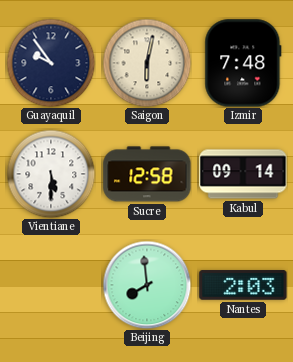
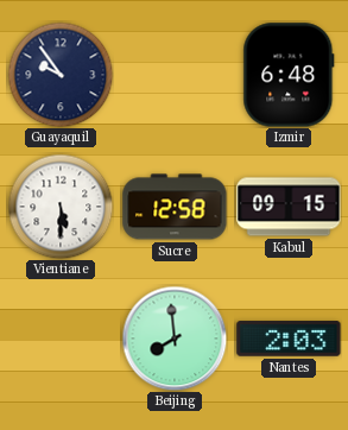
Saigon: 6:02 -> none (147, 63)
Izmir: 7:48 -> 6:48 (289, 75)
Kabul: 09:14 -> 09:15 (289, 207)
